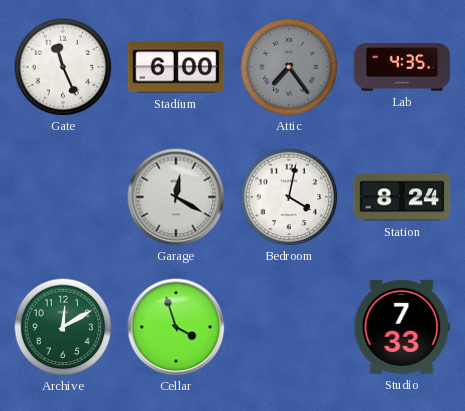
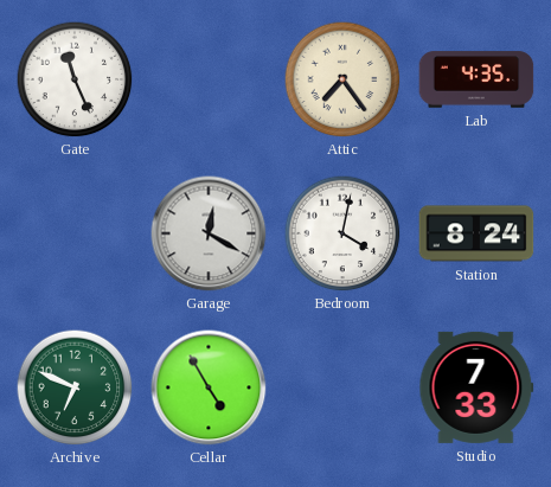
Stadium: 6:00 -> none (176, 67)
Attic dial: grey -> cream (342, 79)
Archive: 12:10 -> 6:49 (75, 387)
Cellar: 3:57 -> 4:55 (209, 387)
